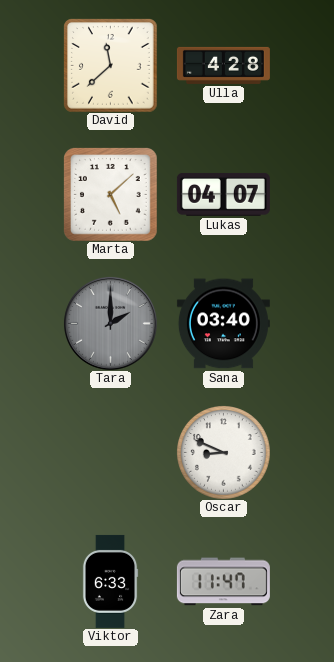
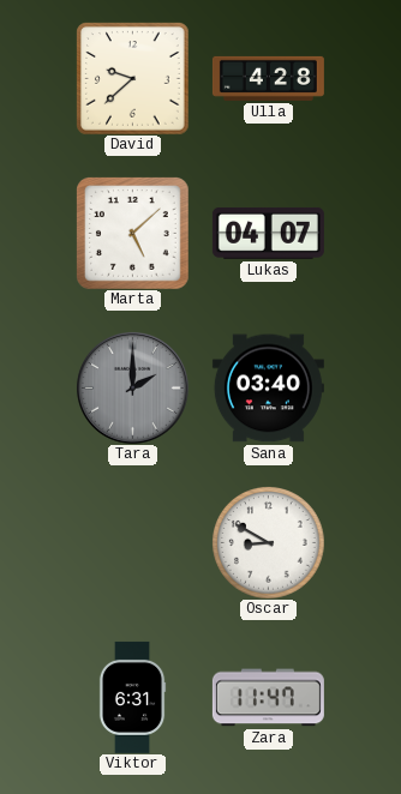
David: 11:38 -> 9:38 (132, 78)
Oscar: 8:49 -> 8:50 (268, 542)
Viktor: 6:33 -> 6:31 (132, 697)
